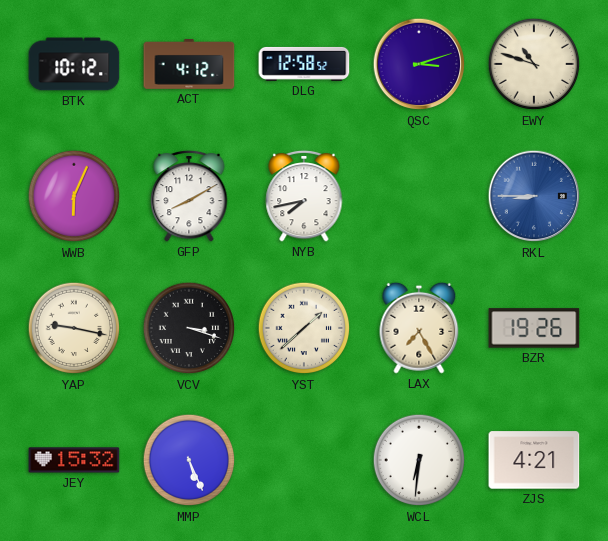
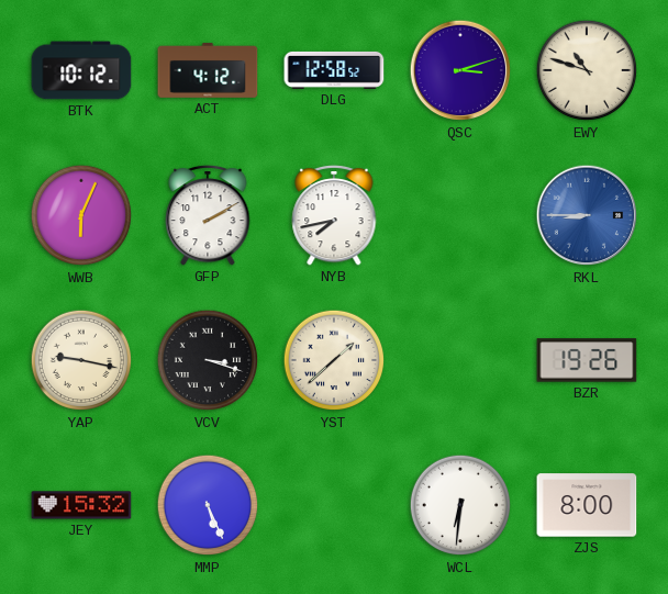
GFP: 8:10 -> 2:10 (208, 215)
LAX: 7:25 -> none (419, 328)
ZJS: 4:21 -> 8:00 (587, 505)
